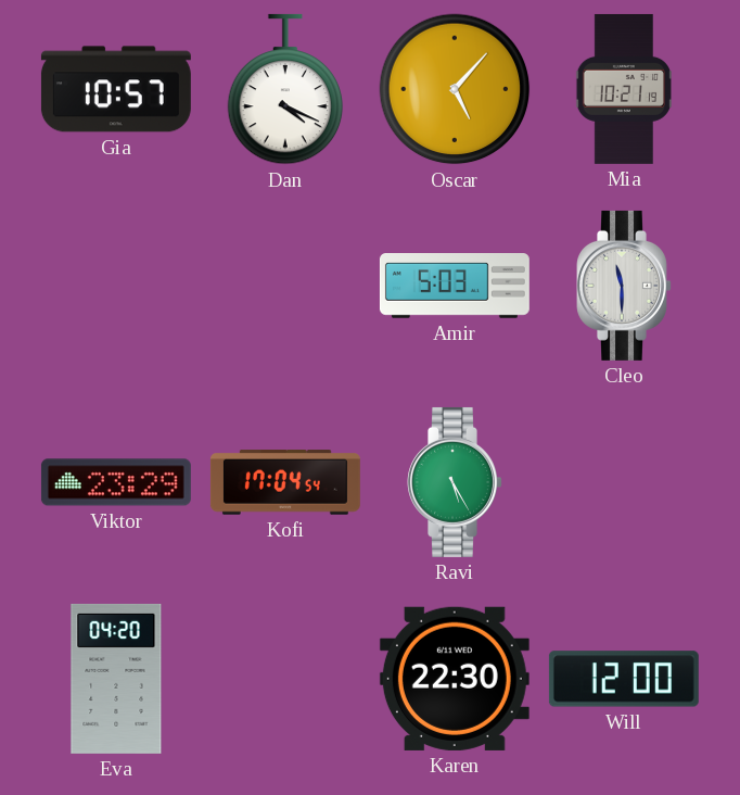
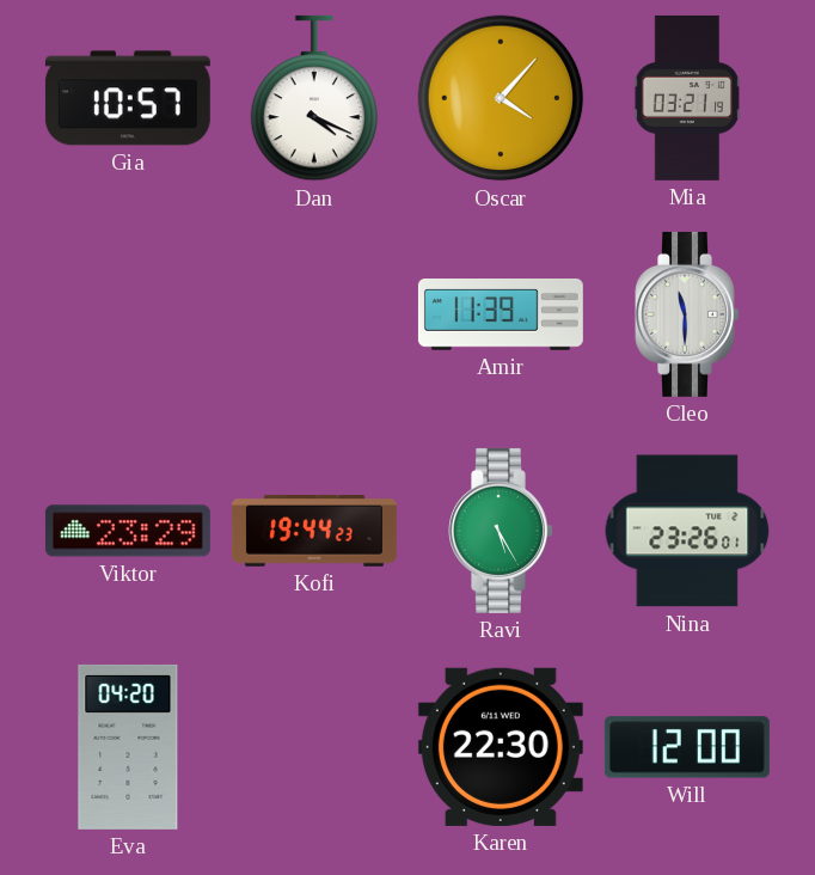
Oscar: 5:07 -> 4:07 (501, 98)
Mia: 10:21 -> 03:21 (686, 98)
Amir: 5:03 -> 11:39 (501, 316)
Kofi: 17:04 -> 19:44 (314, 531)
Nina: none -> 23:26 (687, 531)
